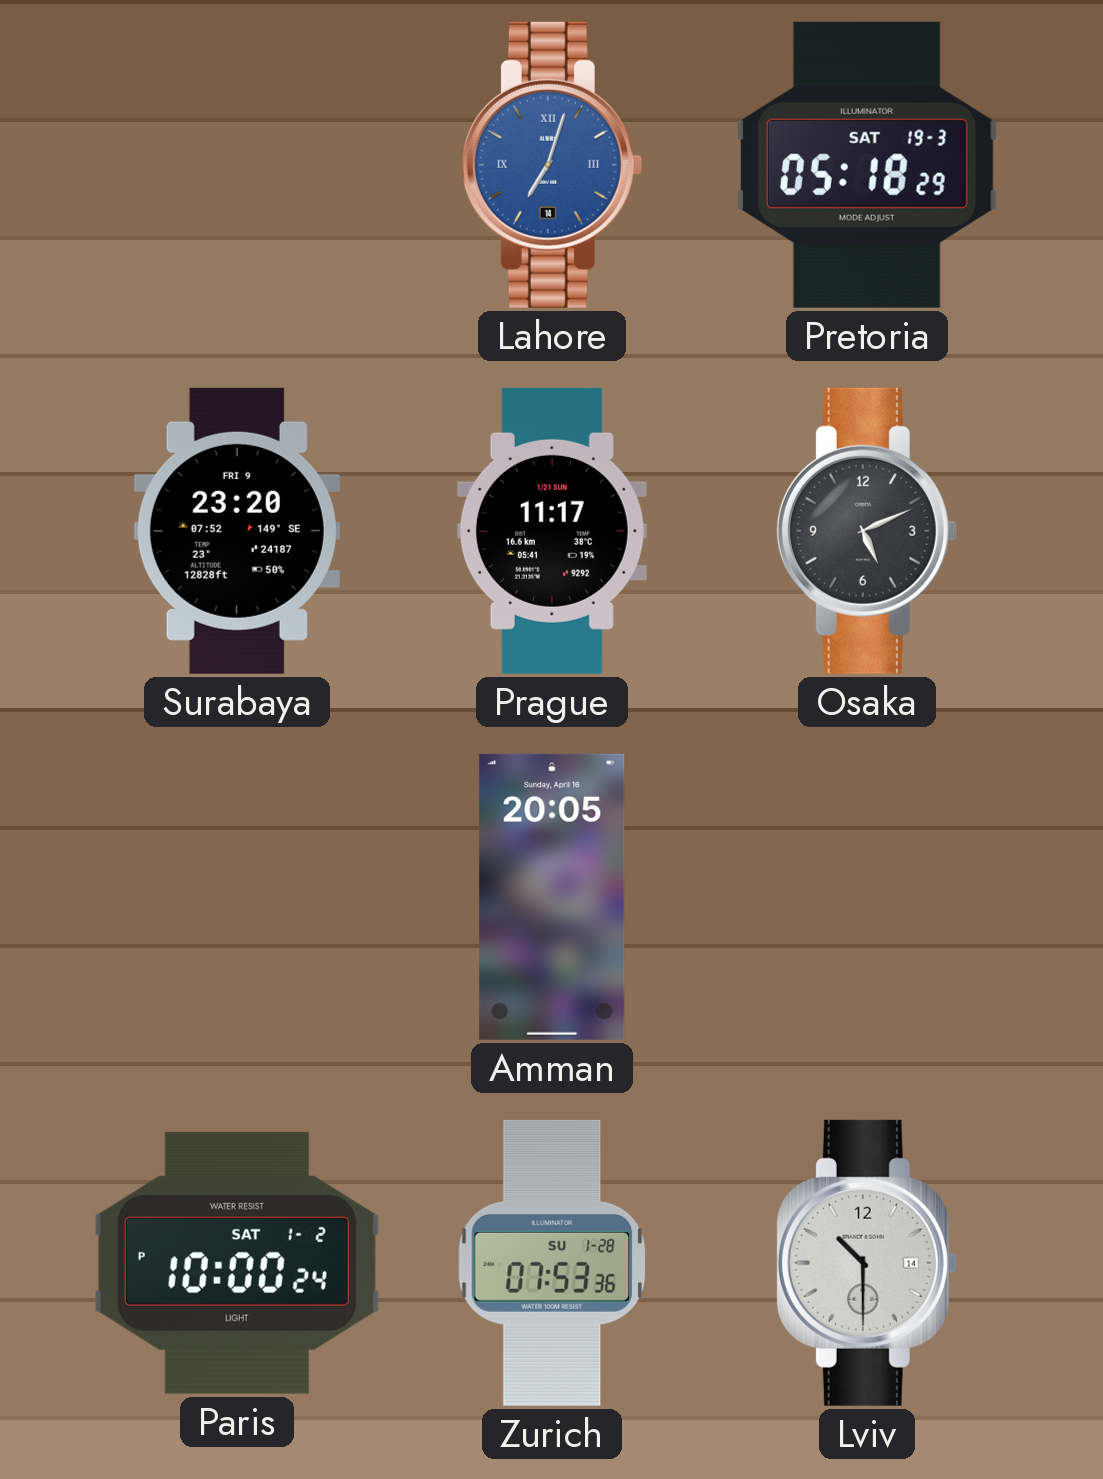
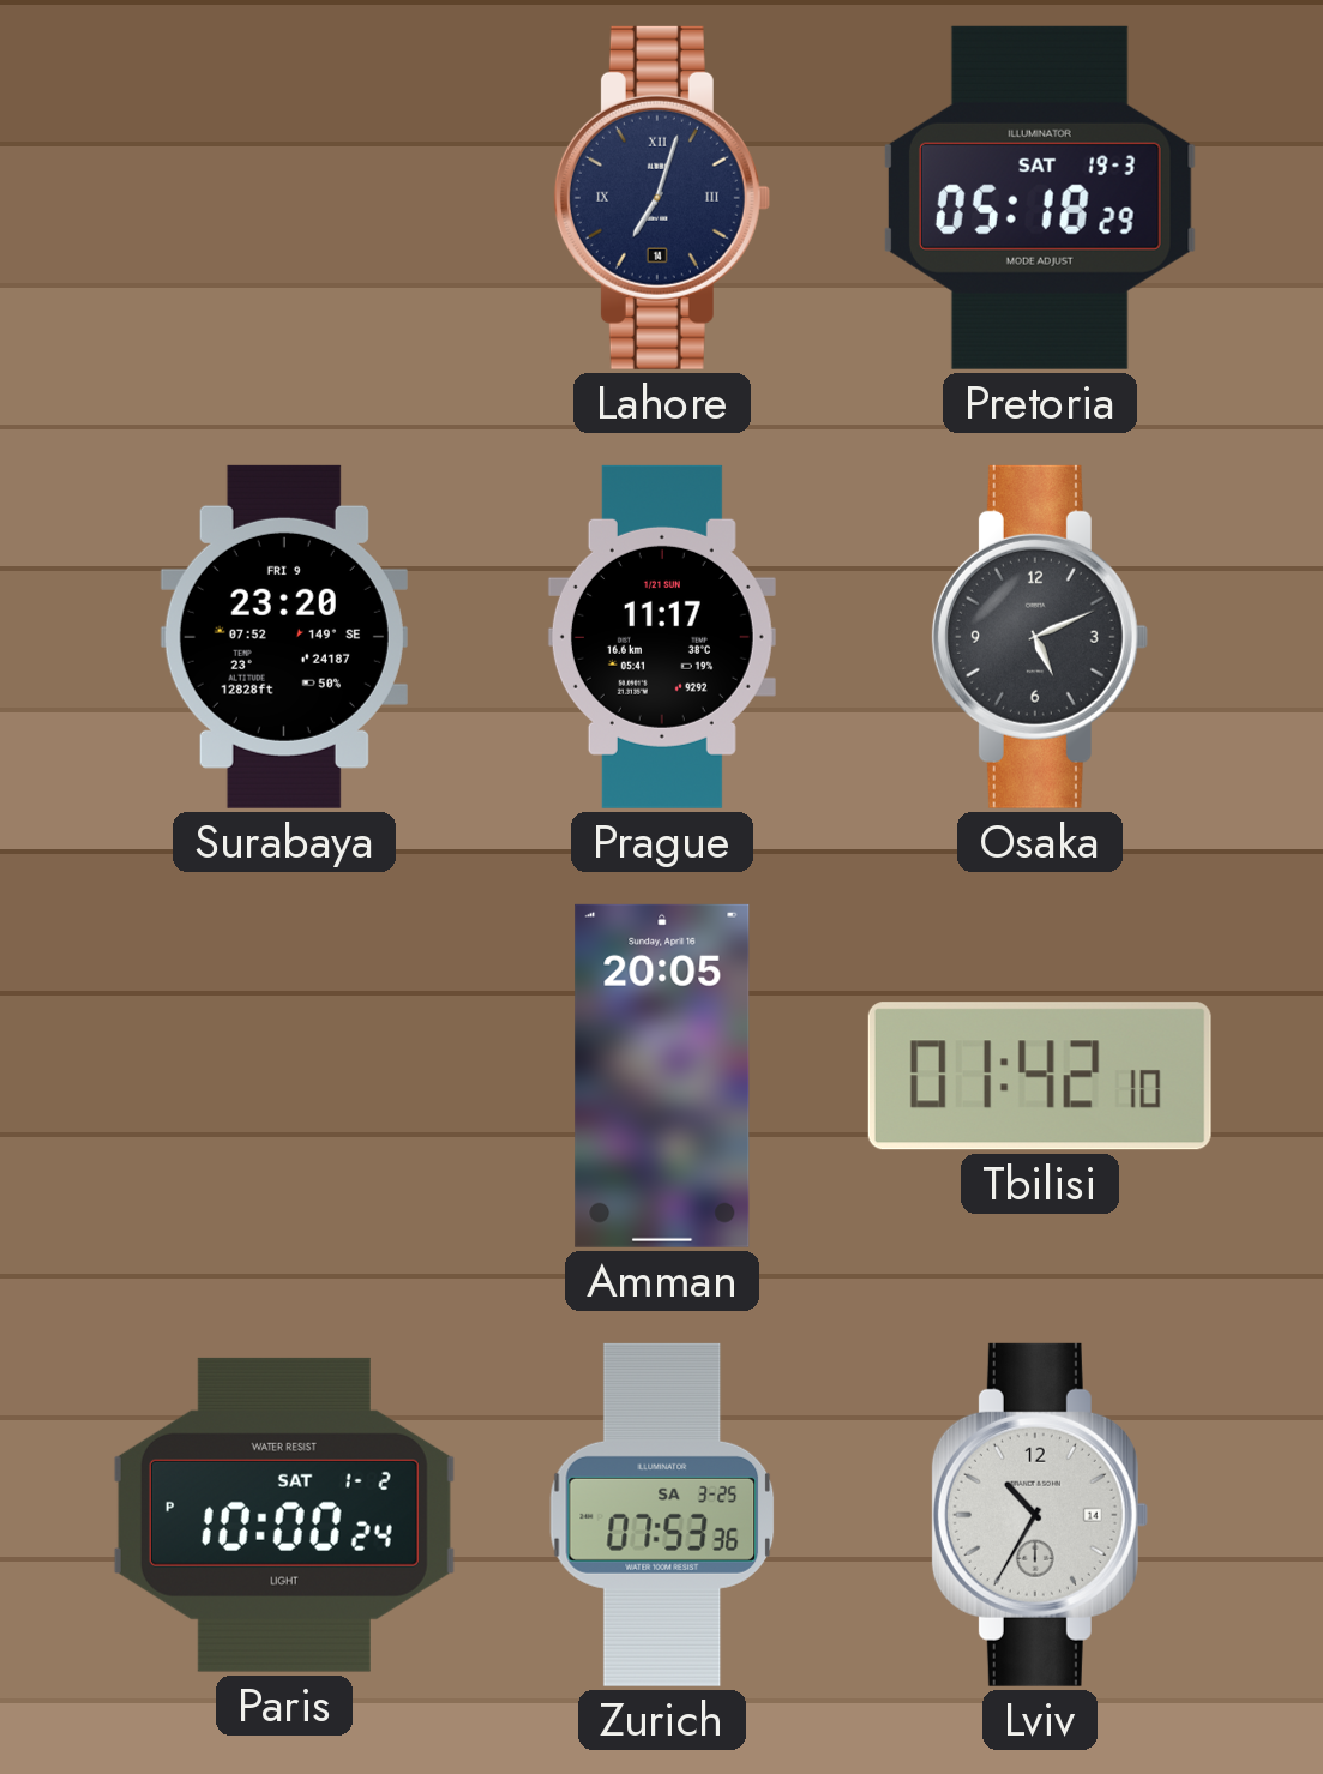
Lahore dial: blue -> navy (661, 198)
Tbilisi: none -> 01:42 (1040, 1076)
Zurich date: SU 1-28 -> SA 3-25 (662, 1515)
Lviv: 10:30 -> 10:35 (1039, 1515)
